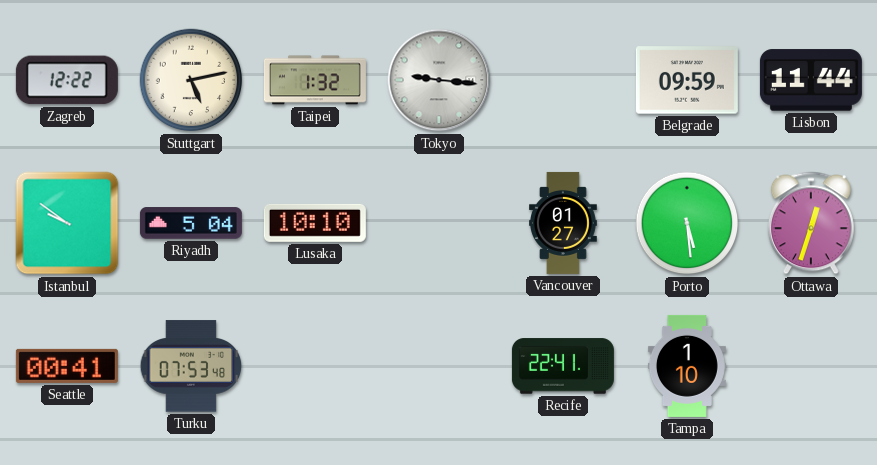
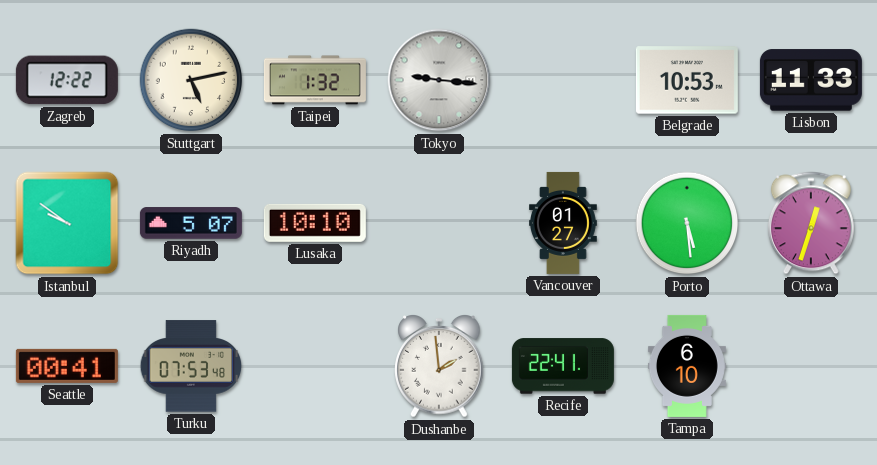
Belgrade: 09:59 -> 10:53 (687, 80)
Lisbon: 11:44 -> 11:33 (811, 80)
Riyadh: 5:04 -> 5:07 (191, 223)
Dushanbe: none -> 1:59 (439, 367)
Tampa: 1:10 -> 6:10 (687, 366)
